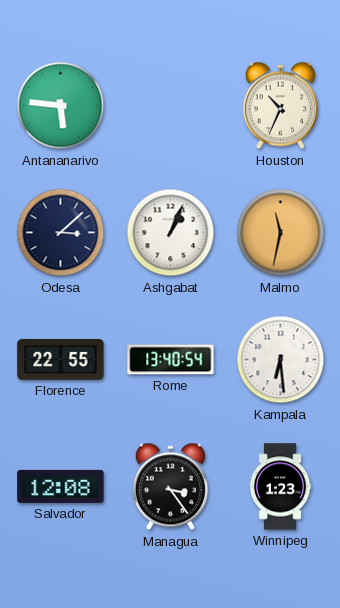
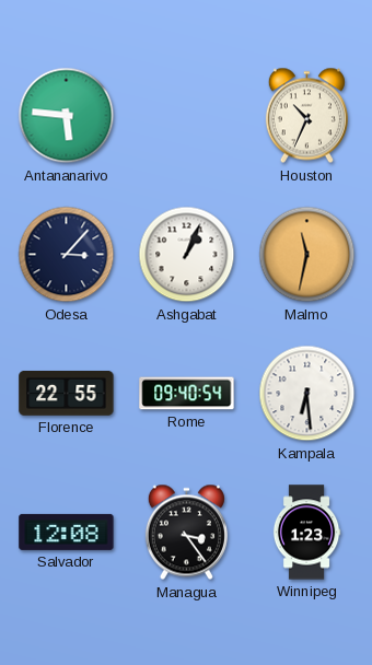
Odesa: 3:08 -> 3:07 (67, 255)
Rome: 13:40 -> 09:40 (187, 394)
